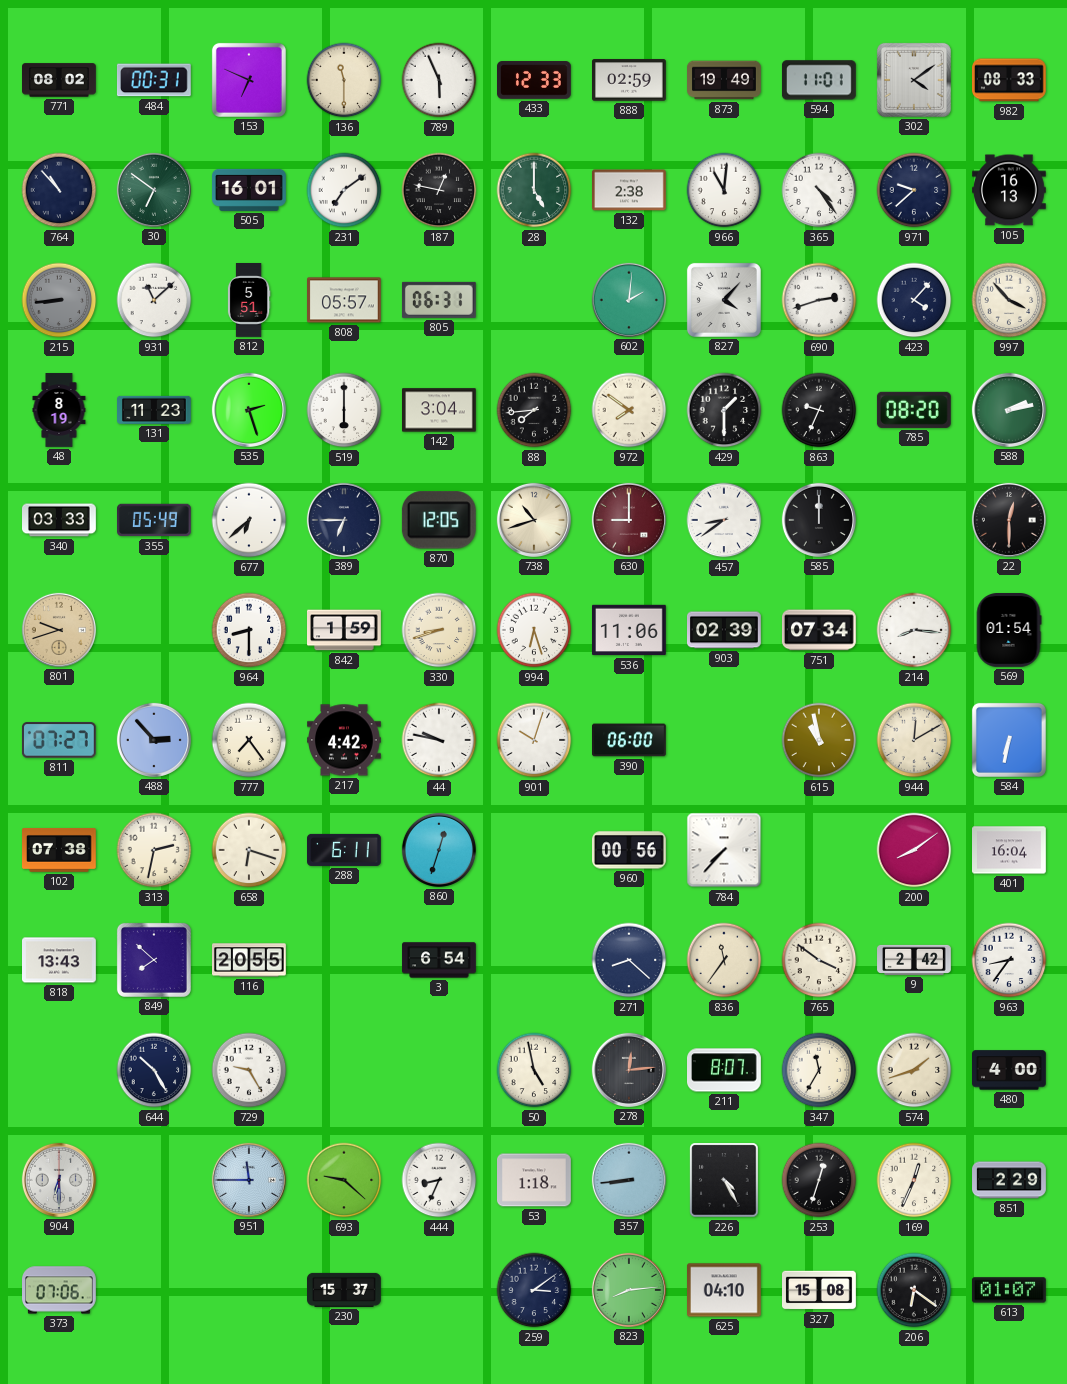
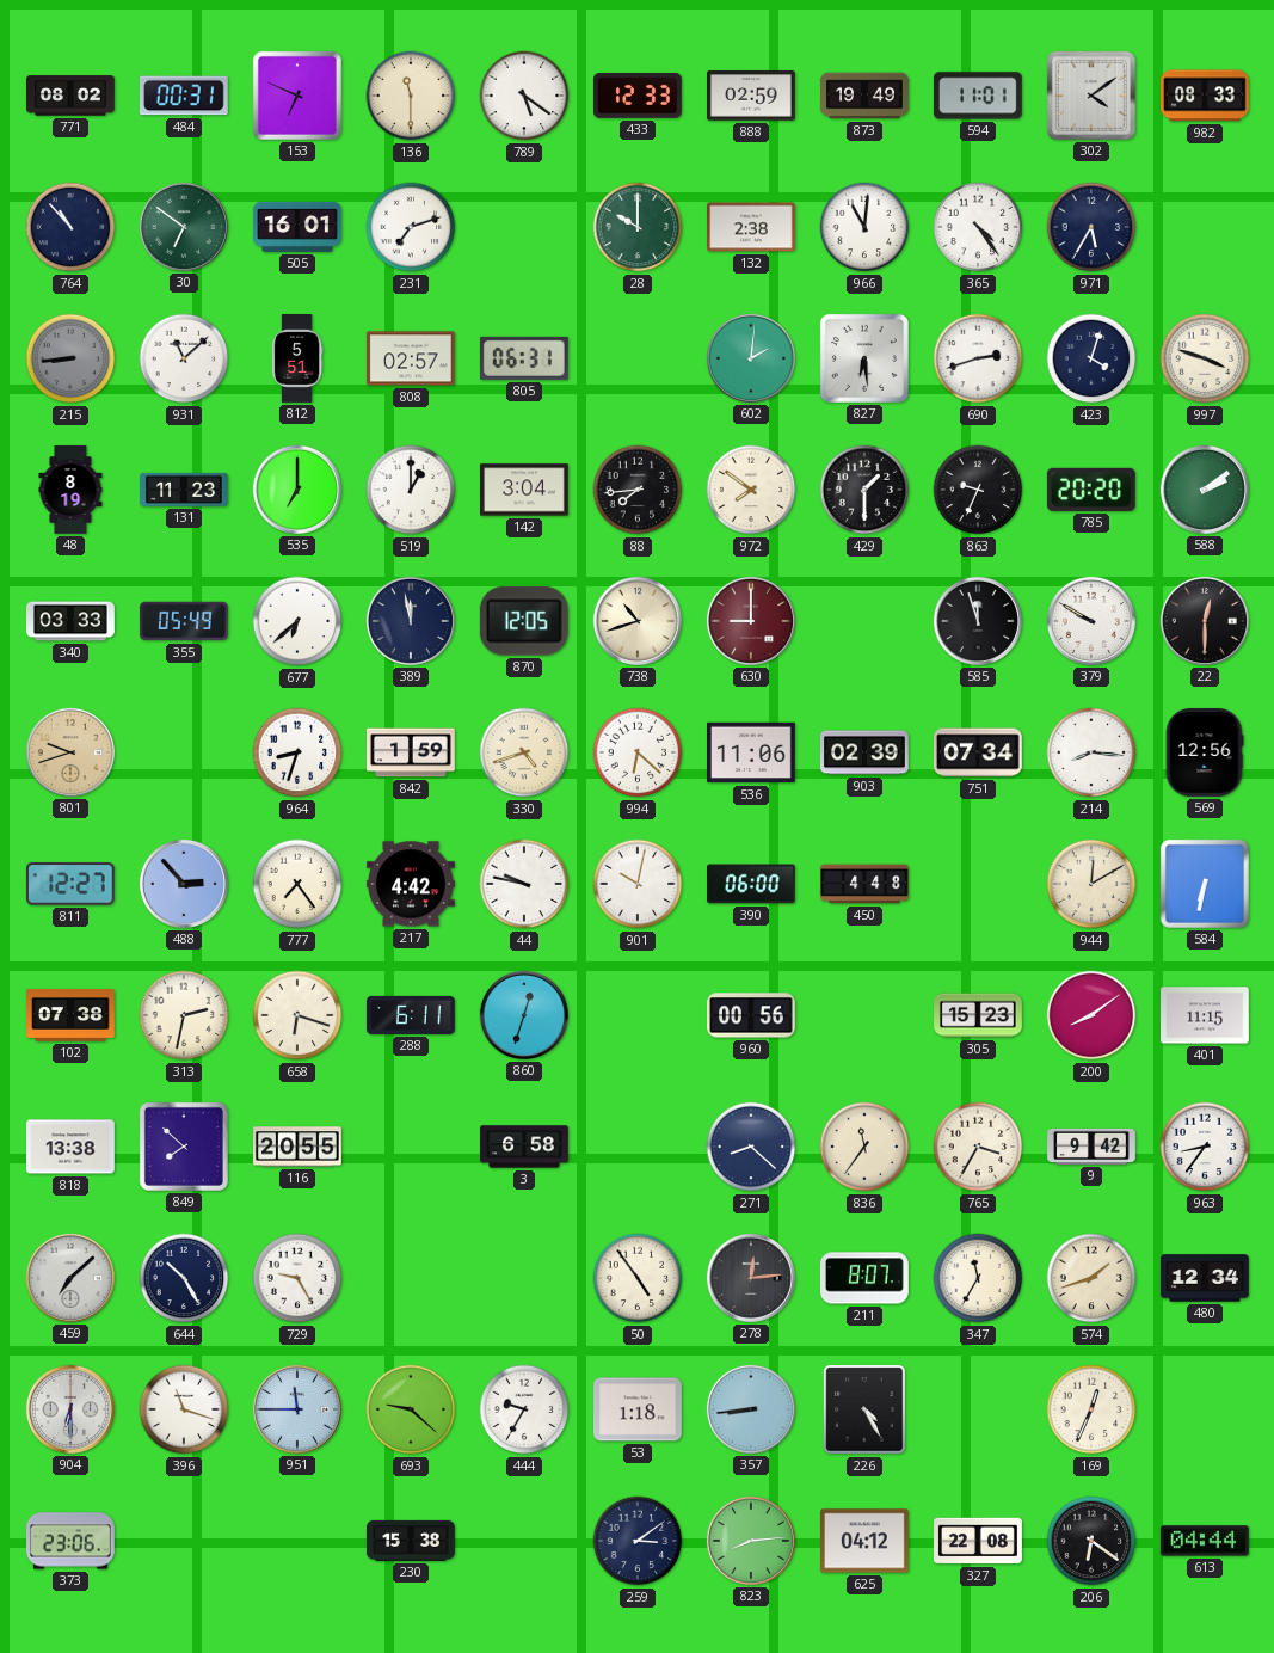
789: 5:56 -> 5:21 (524, 96)
231: 7:09 -> 7:12 (411, 227)
187: 12:47 -> none (439, 190)
28: 5:00 -> 10:00 (638, 227)
971: 9:38 -> 5:35 (1091, 227)
105: 16:13 -> none (1010, 190)
808: 05:57 -> 02:57 (412, 358)
827: 4:07 -> 6:29 (864, 358)
423: 4:07 -> 4:03 (1091, 358)
997: 3:53 -> 3:48 (1205, 358)
535: 2:27 -> 7:00 (297, 490)
519: 6:00 -> 1:00 (411, 490)
785: 08:20 -> 20:20 (1091, 490)
588: 2:13 -> 2:09 (1205, 490)
389: 6:45 -> 11:58 (411, 621)
457: 8:39 -> none (724, 520)
585: 12:00 -> 11:57 (978, 621)
379: none -> 9:50 (1091, 621)
964: 8:30 -> 8:33 (297, 752)
330: 8:42 -> 4:42 (524, 752)
994: 6:27 -> 6:22 (638, 752)
569: 01:54 -> 12:56 (1205, 754)
811: 07:27 -> 12:27 (70, 884)
901: 10:03 -> 10:02 (638, 884)
450: none -> 4:48 (866, 884)
615: 10:58 -> none (819, 740)
784: 7:37 -> none (724, 850)
305: none -> 15:23 (978, 1015)
401: 16:04 -> 11:15 (1206, 1015)
818: 13:43 -> 13:38 (72, 1147)
3: 6:54 -> 6:58 (524, 1147)
765: 3:51 -> 3:35 (978, 1147)
9: 2:42 -> 9:42 (1091, 1147)
459: none -> 7:08 (70, 1278)
50: 4:58 -> 4:54 (638, 1278)
480: 4:00 -> 12:34 (1206, 1278)
396: none -> 11:18 (184, 1409)
444: 8:34 -> 9:35 (524, 1409)
253: 12:33 -> none (819, 1180)
851: 2:29 -> none (1009, 1180)
373: 07:06 -> 23:06 (72, 1541)
230: 15:37 -> 15:38 (411, 1541)
625: 04:10 -> 04:12 (866, 1541)
327: 15:08 -> 22:08 (979, 1541)
613: 01:07 -> 04:44 (1205, 1541)
